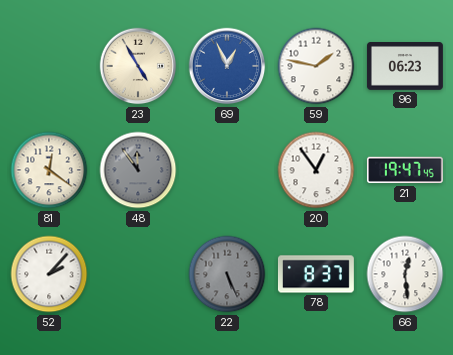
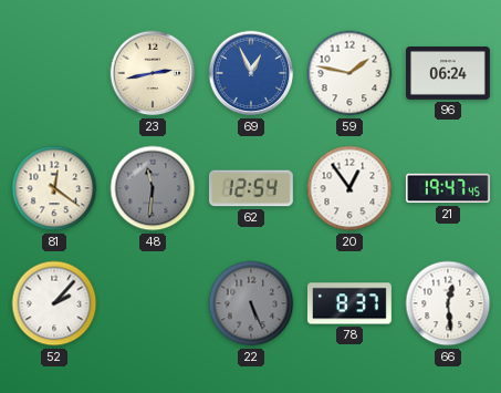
23: 4:55 -> 2:43 (153, 73)
96: 06:23 -> 06:24 (448, 74)
48: 11:54 -> 11:31 (153, 188)
62: none -> 12:54 (251, 188)
